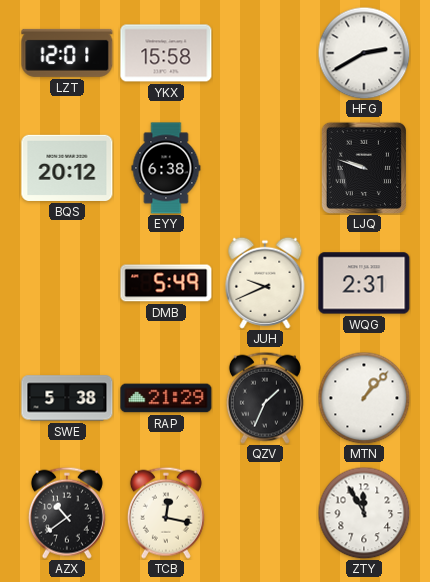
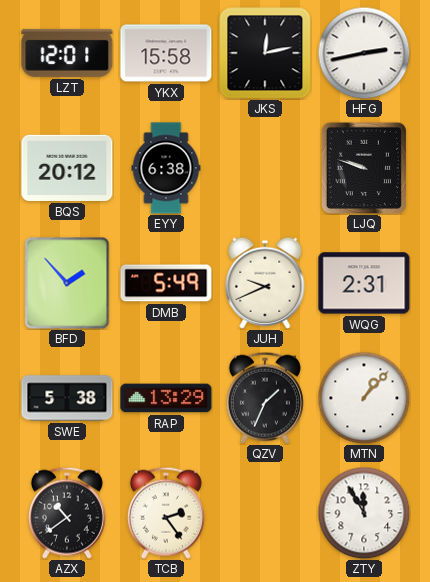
JKS: none -> 12:13 (265, 53)
HFG: 2:40 -> 2:43 (364, 53)
BFD: none -> 1:53 (67, 283)
RAP: 21:29 -> 13:29 (166, 398)
TCB: 12:17 -> 2:24 (166, 513)
